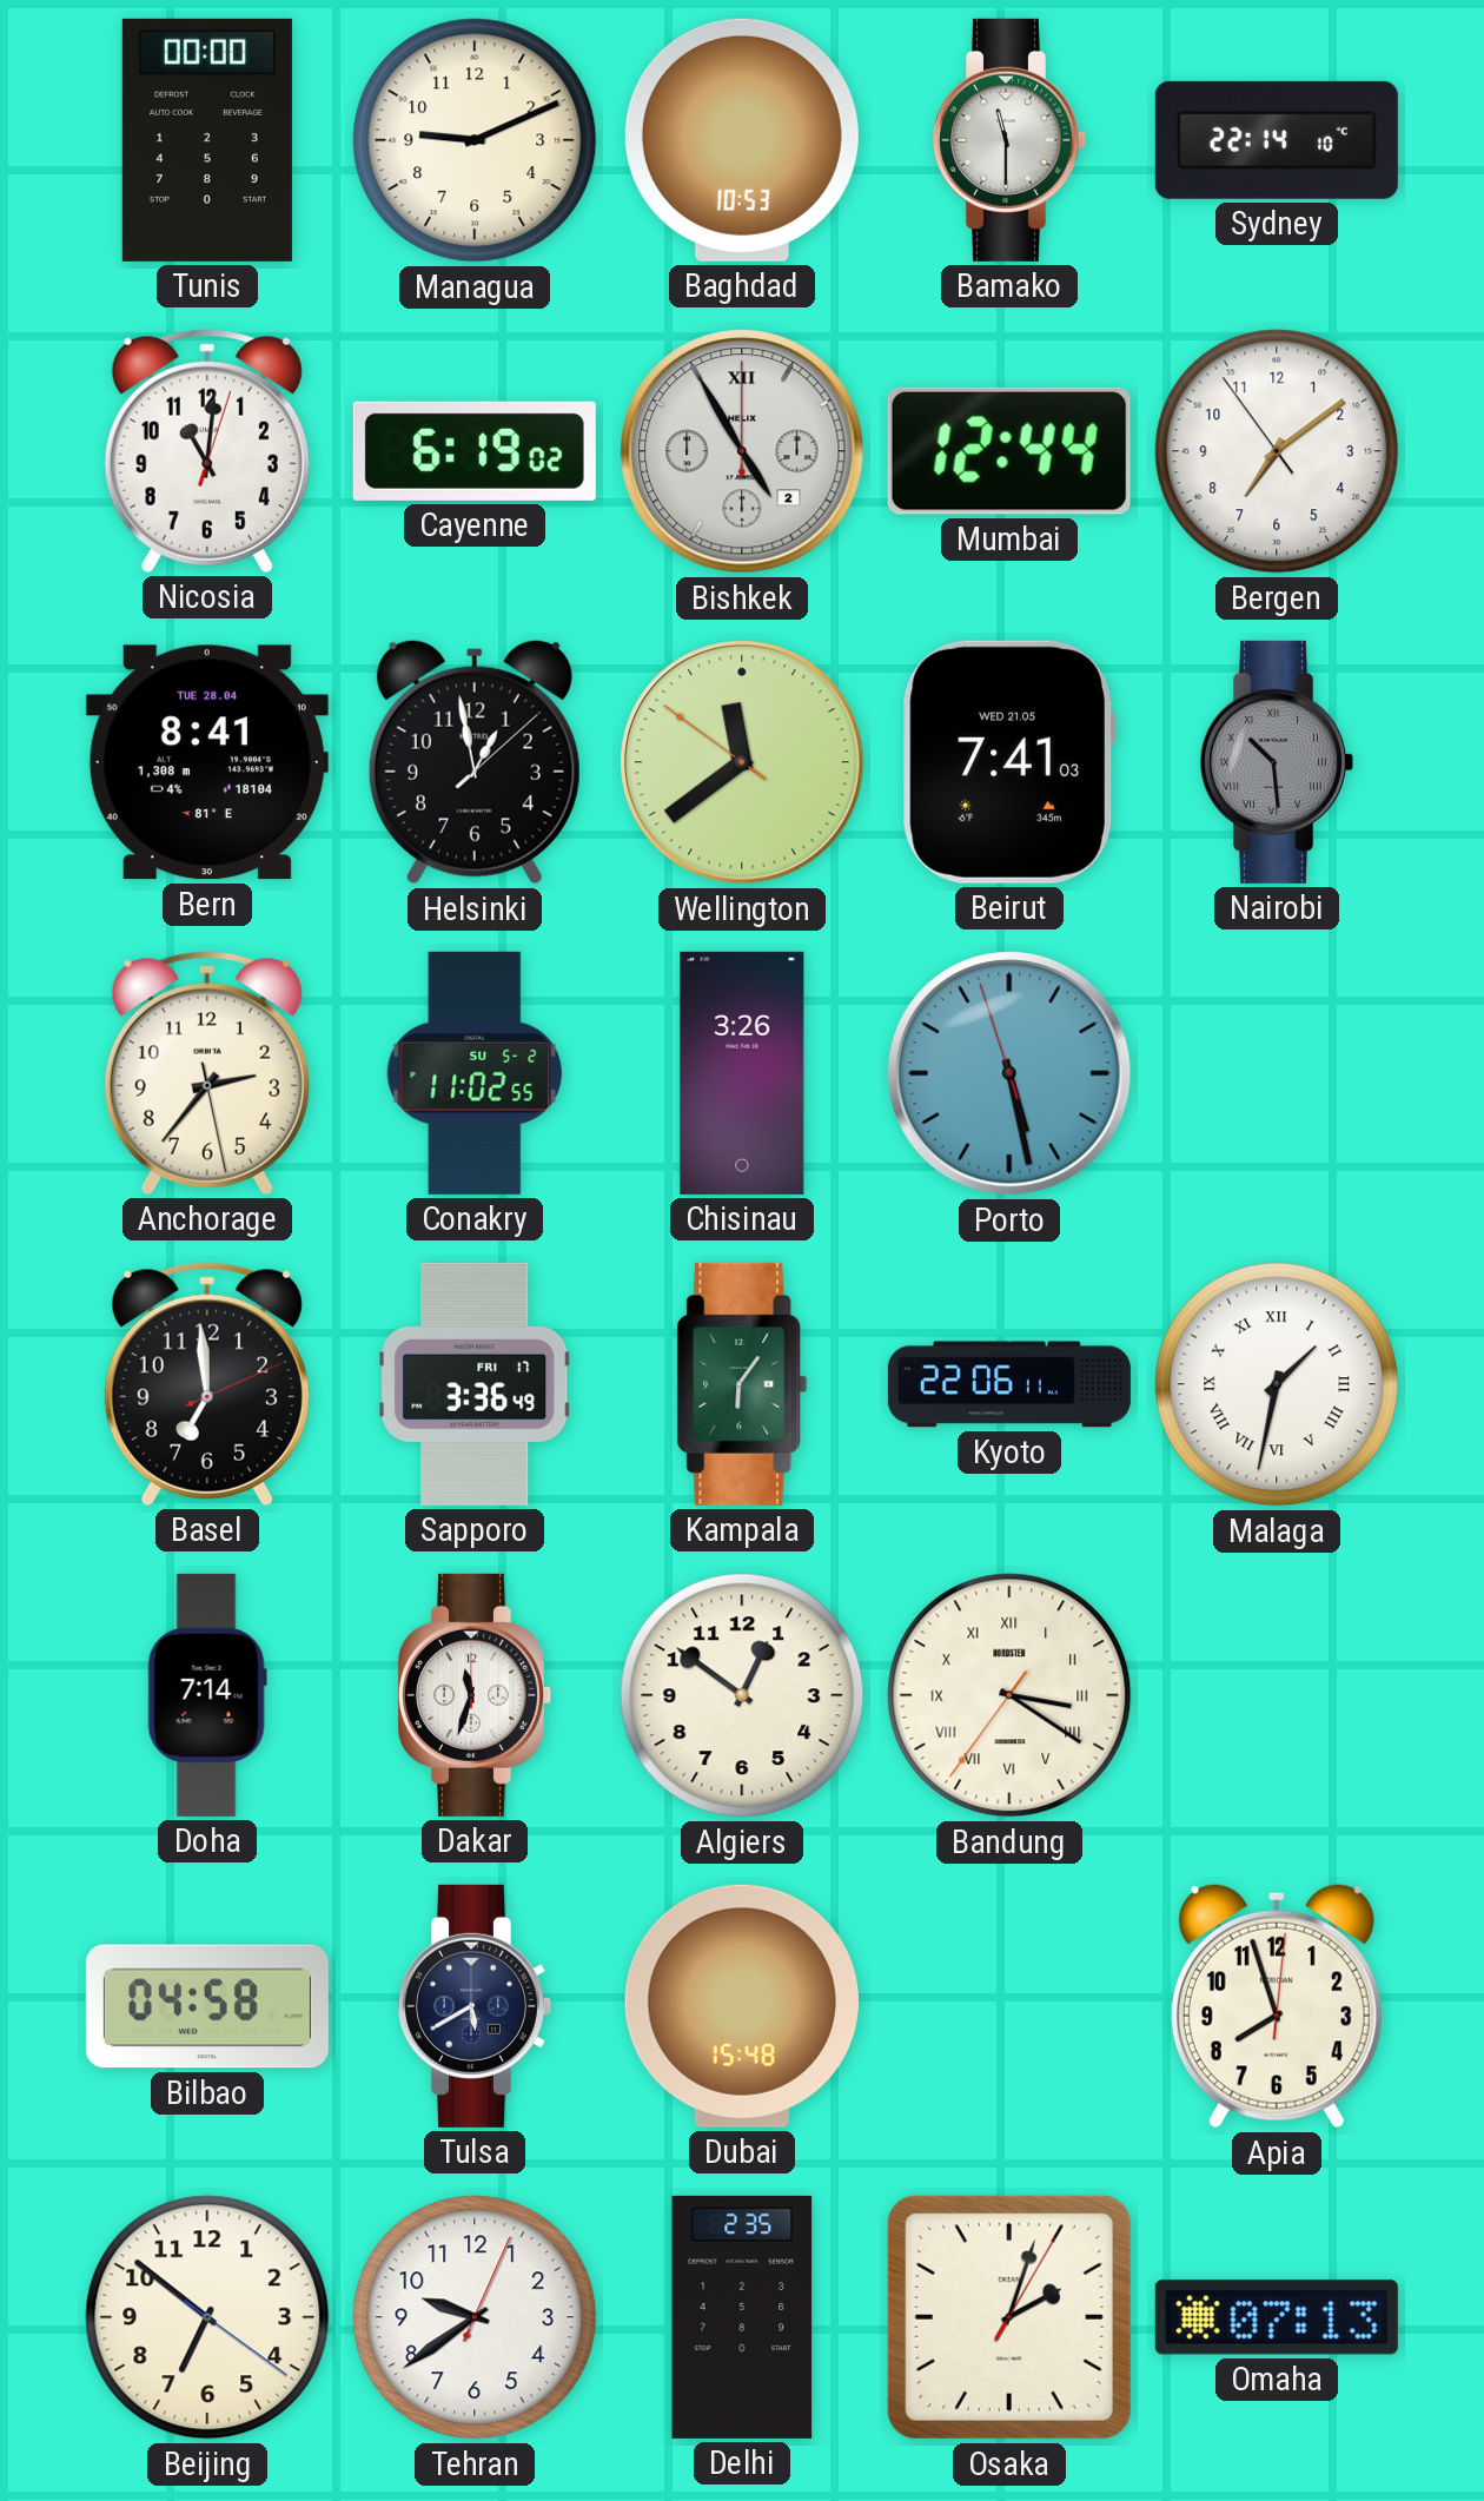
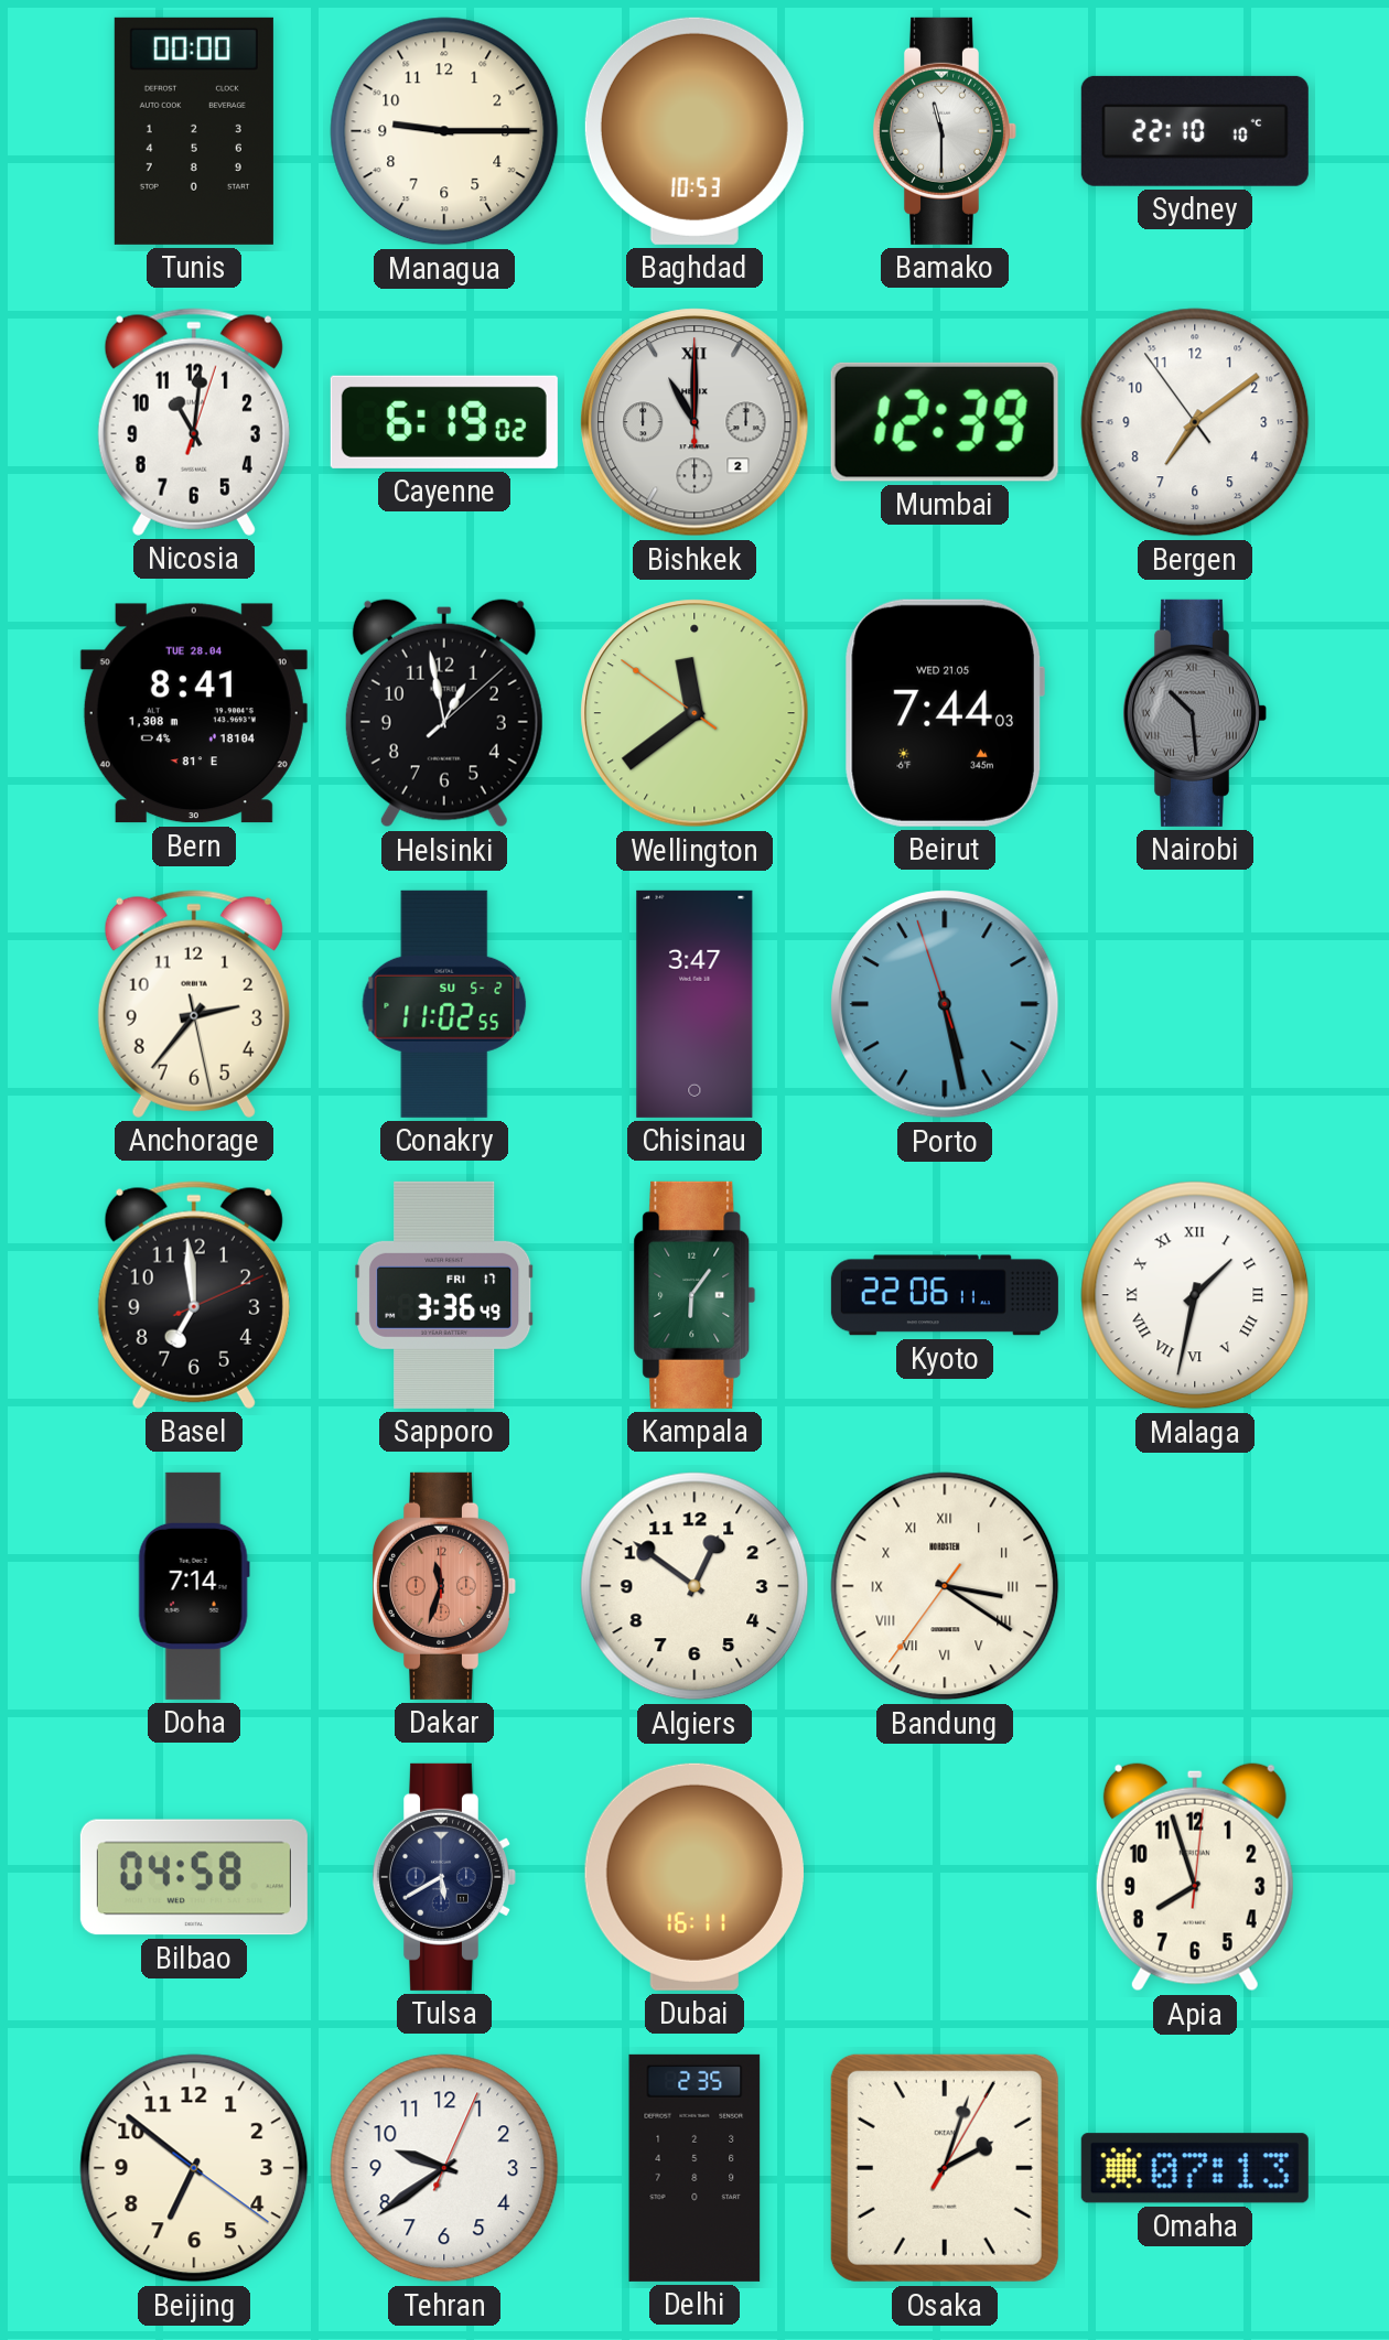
Managua: 9:11 -> 9:15 (444, 131)
Sydney: 22:14 -> 22:10 (1195, 131)
Bishkek: 4:55 -> 11:00 (694, 422)
Mumbai: 12:44 -> 12:39 (945, 422)
Beirut: 7:41 -> 7:44 (945, 713)
Chisinau: 3:26 -> 3:47 (694, 1004)
Dakar dial: white -> salmon (443, 1586)
Dubai: 15:48 -> 16:11 (694, 1877)
